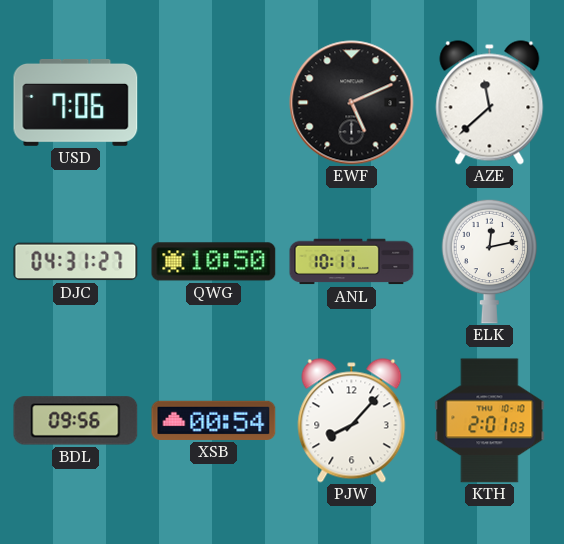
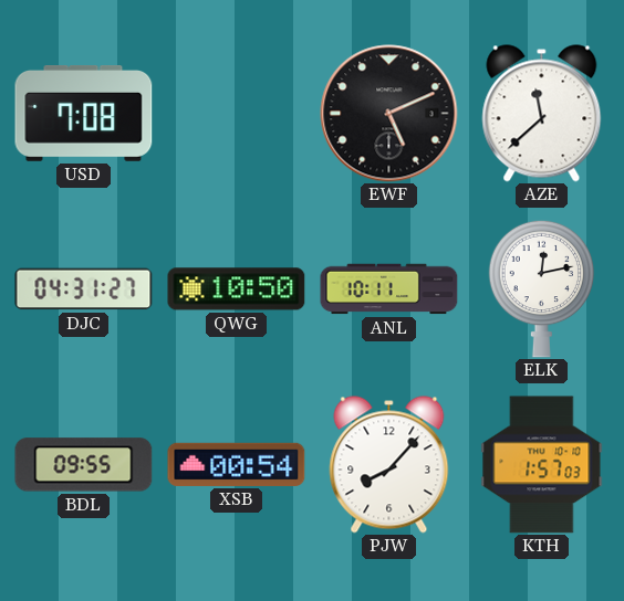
USD: 7:06 -> 7:08 (84, 114)
BDL: 09:56 -> 09:55 (84, 465)
KTH: 2:01 -> 1:57 (542, 465)
